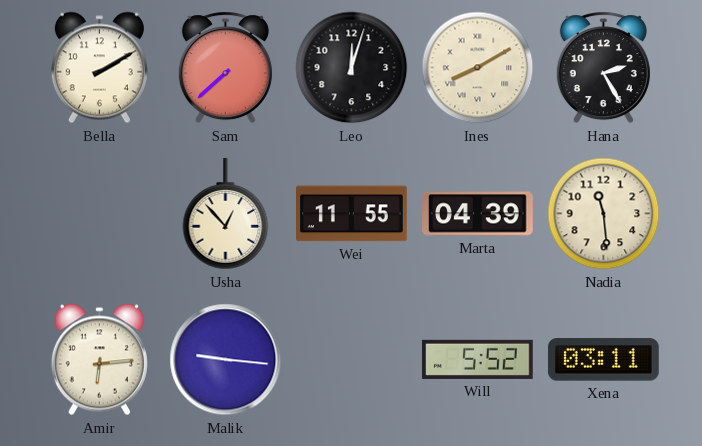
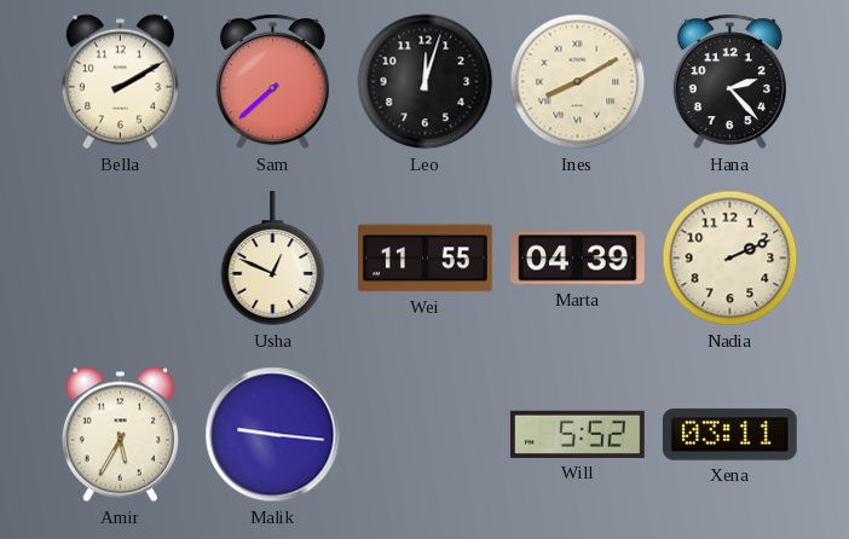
Hana: 2:25 -> 2:23 (729, 82)
Usha: 12:53 -> 12:49 (273, 260)
Nadia: 11:29 -> 2:11 (730, 259)
Amir: 6:14 -> 5:35 (120, 435)
